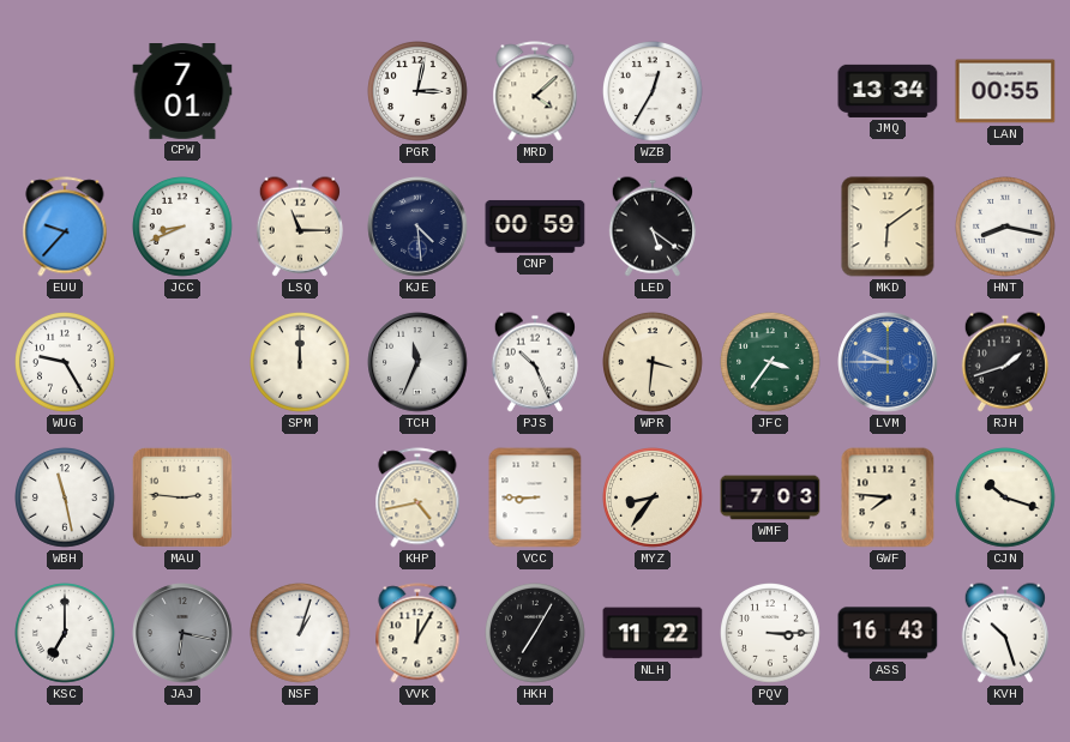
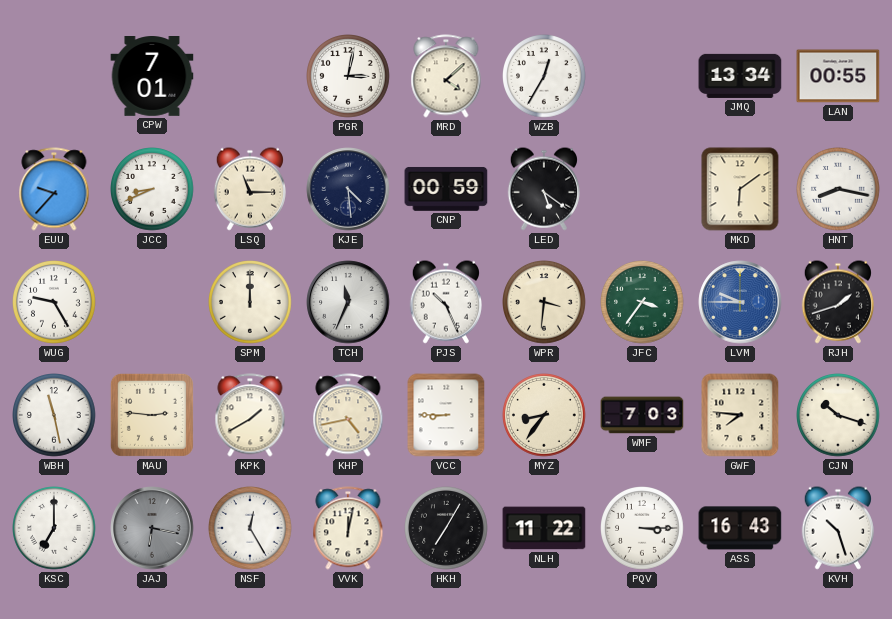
KPK: none -> 1:40 (250, 415)
NSF: 1:03 -> 12:25 (251, 529)
VVK: 12:05 -> 12:02 (348, 528)
